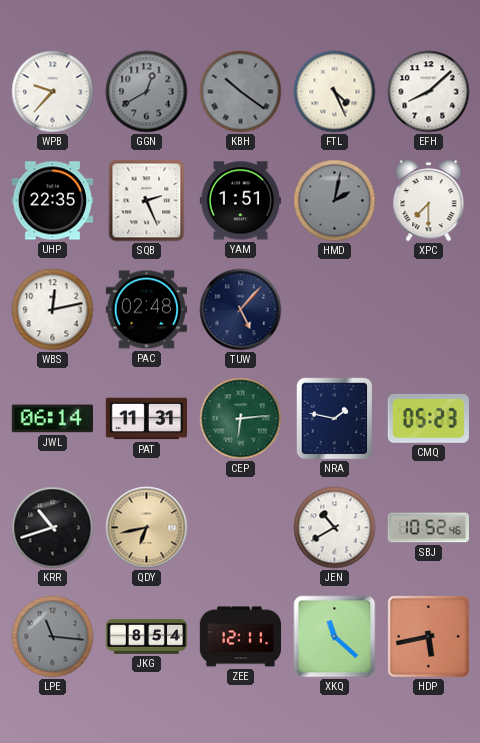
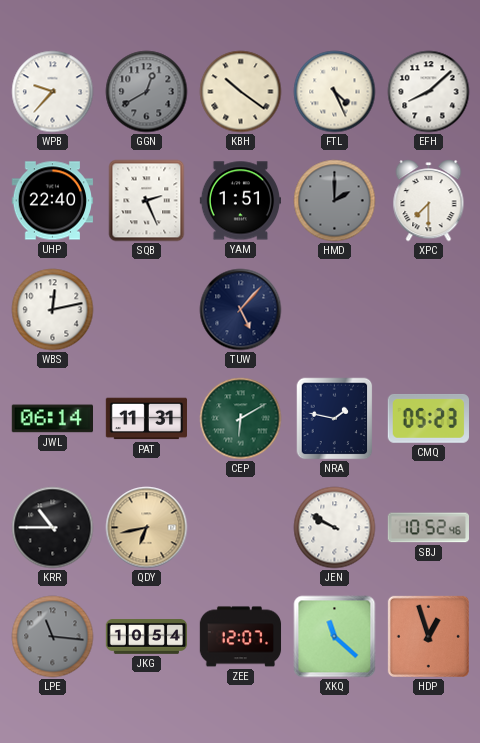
KBH dial: grey -> cream (241, 92)
UHP: 22:35 -> 22:40 (52, 201)
HMD: 2:02 -> 2:00 (335, 201)
PAC: 02:48 -> none (146, 310)
CEP: 6:14 -> 6:10 (241, 419)
KRR: 10:42 -> 10:45 (53, 528)
JEN: 10:40 -> 9:50 (335, 528)
JKG: 8:54 -> 10:54 (147, 637)
ZEE: 12:11 -> 12:07 (241, 637)
HDP: 5:43 -> 12:57 (428, 636)
